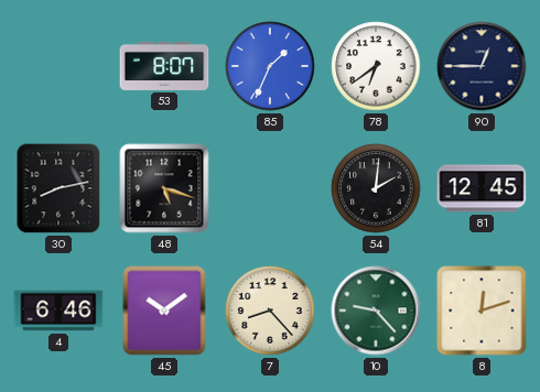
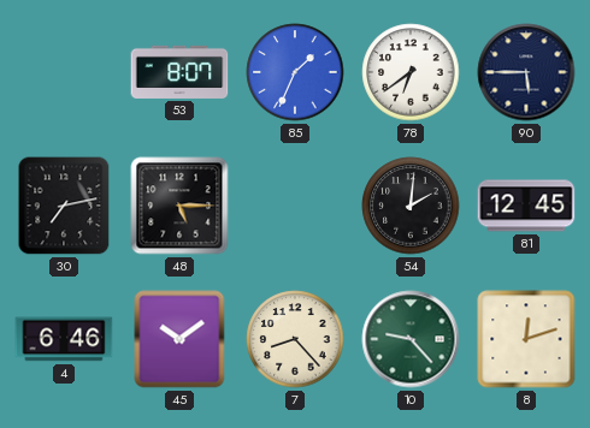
90: 12:45 -> 5:45 (526, 72)
30: 8:13 -> 7:13 (64, 206)
48: 5:18 -> 5:15 (179, 206)
